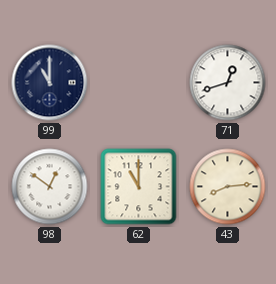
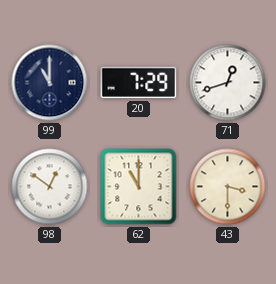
20: none -> 7:29 (139, 83)
43: 8:14 -> 3:30 (228, 187)
